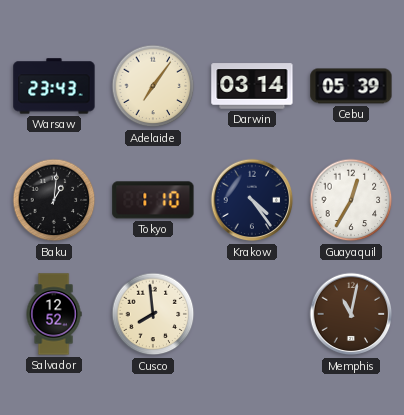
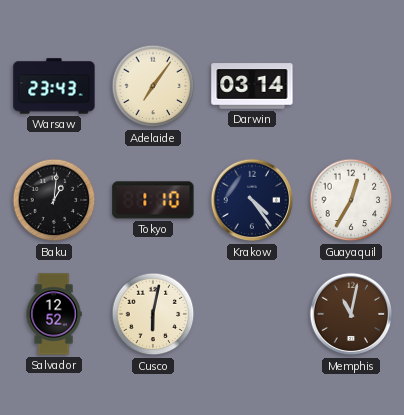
Cebu: 05:39 -> none (351, 86)
Cusco: 7:59 -> 6:02 (153, 314)
